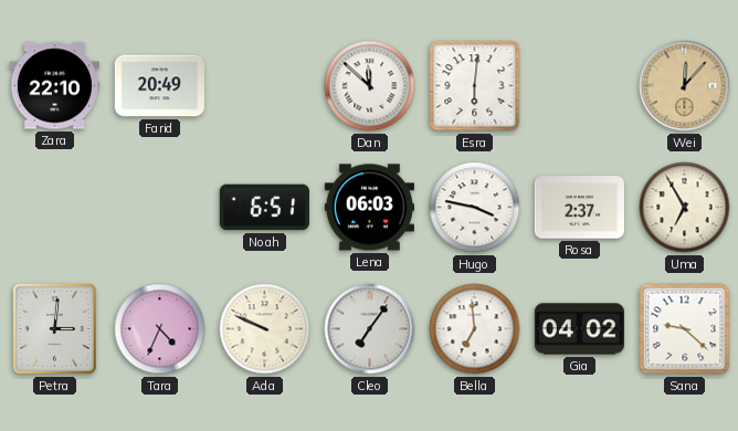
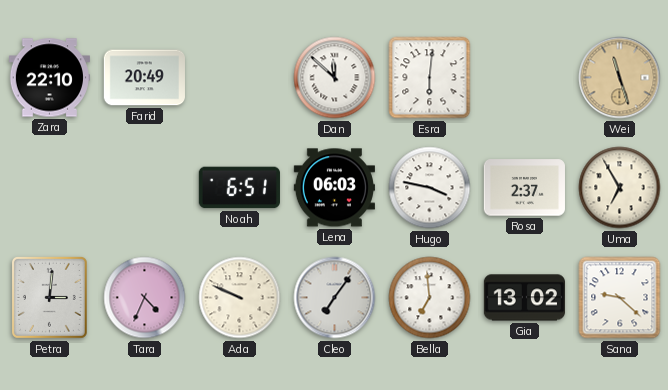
Wei: 12:07 -> 11:27 (620, 78)
Gia: 04:02 -> 13:02 (524, 298)
